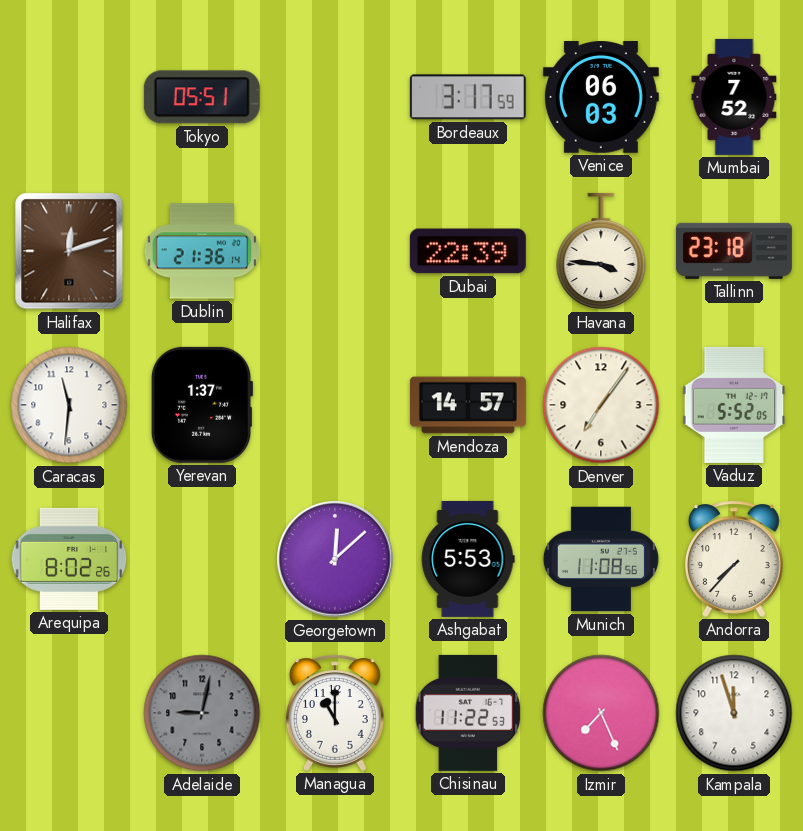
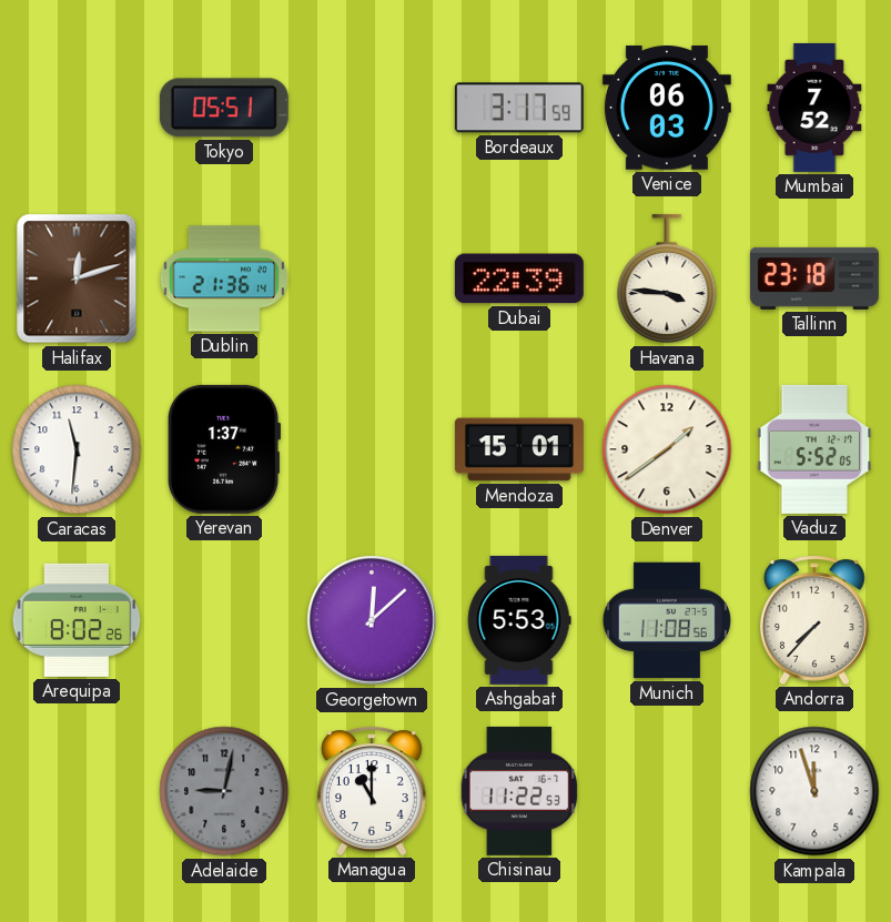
Mendoza: 14:57 -> 15:01 (519, 449)
Denver: 7:06 -> 1:39 (667, 449)
Izmir: 7:26 -> none (601, 713)
